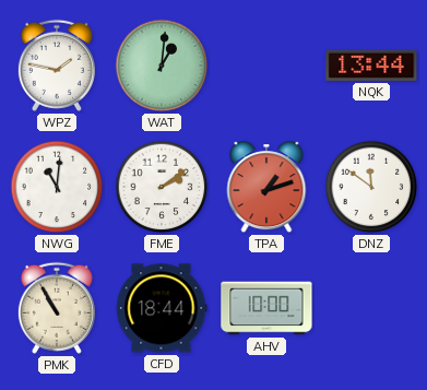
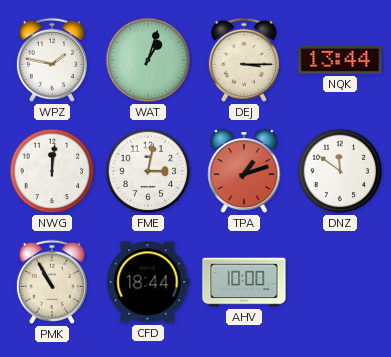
WAT: 1:01 -> 1:03 (148, 60)
DEJ: none -> 3:15 (244, 60)
NWG: 11:01 -> 12:01 (52, 171)
FME: 2:09 -> 3:02 (148, 171)
